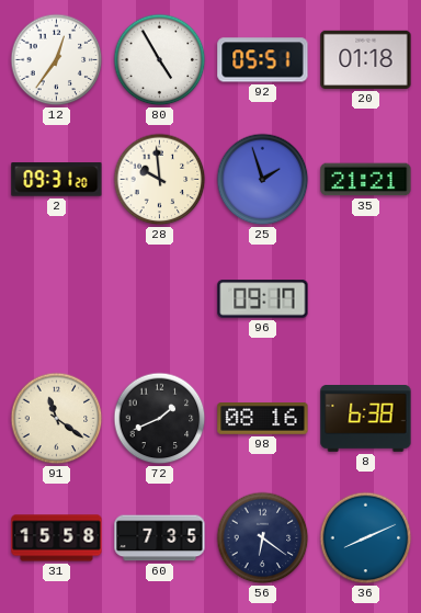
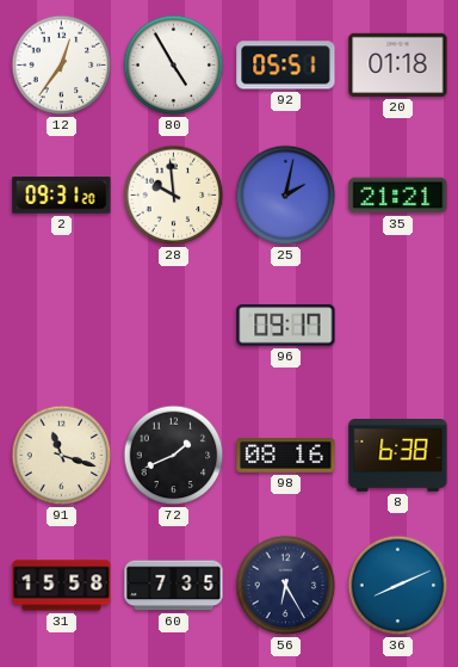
25: 1:57 -> 2:02 (286, 196)
91: 11:21 -> 11:18 (62, 456)
56: 6:21 -> 6:25 (286, 586)
